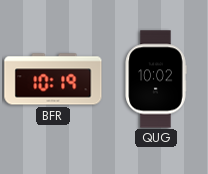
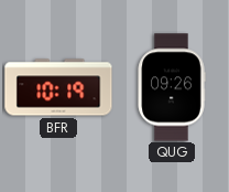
QUG: 10:02 -> 09:26 (172, 87)
